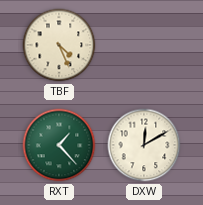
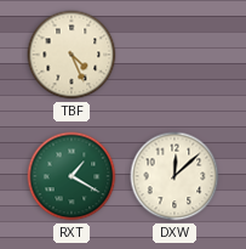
RXT: 1:23 -> 1:20 (71, 176)
DXW: 12:10 -> 12:08 (175, 176)
